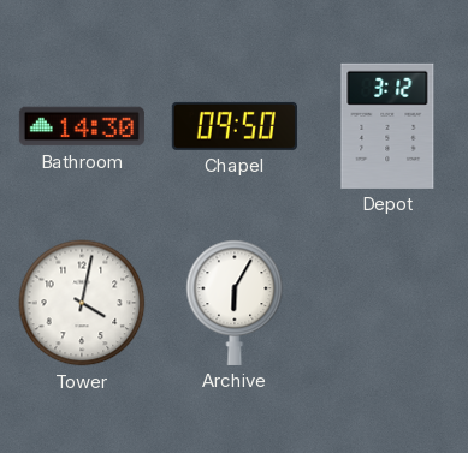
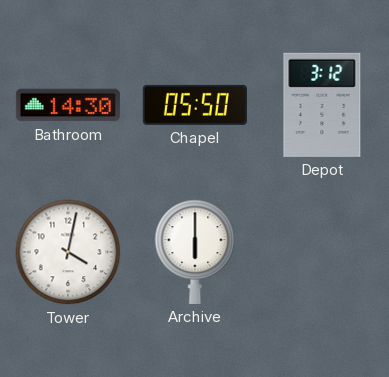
Chapel: 09:50 -> 05:50 (195, 105)
Archive: 6:05 -> 6:00 (195, 252)
